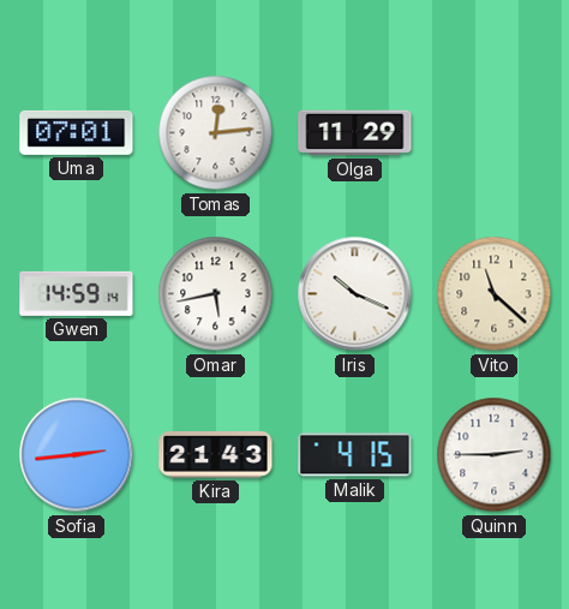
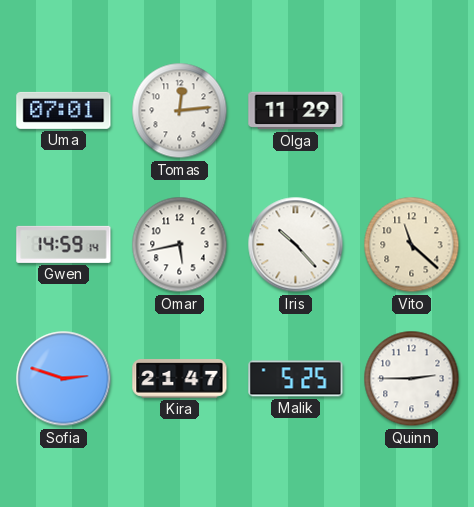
Iris: 10:19 -> 10:23 (296, 245)
Sofia: 2:44 -> 2:48 (64, 379)
Kira: 21:43 -> 21:47 (180, 379)
Malik: 4:15 -> 5:25 (296, 379)
